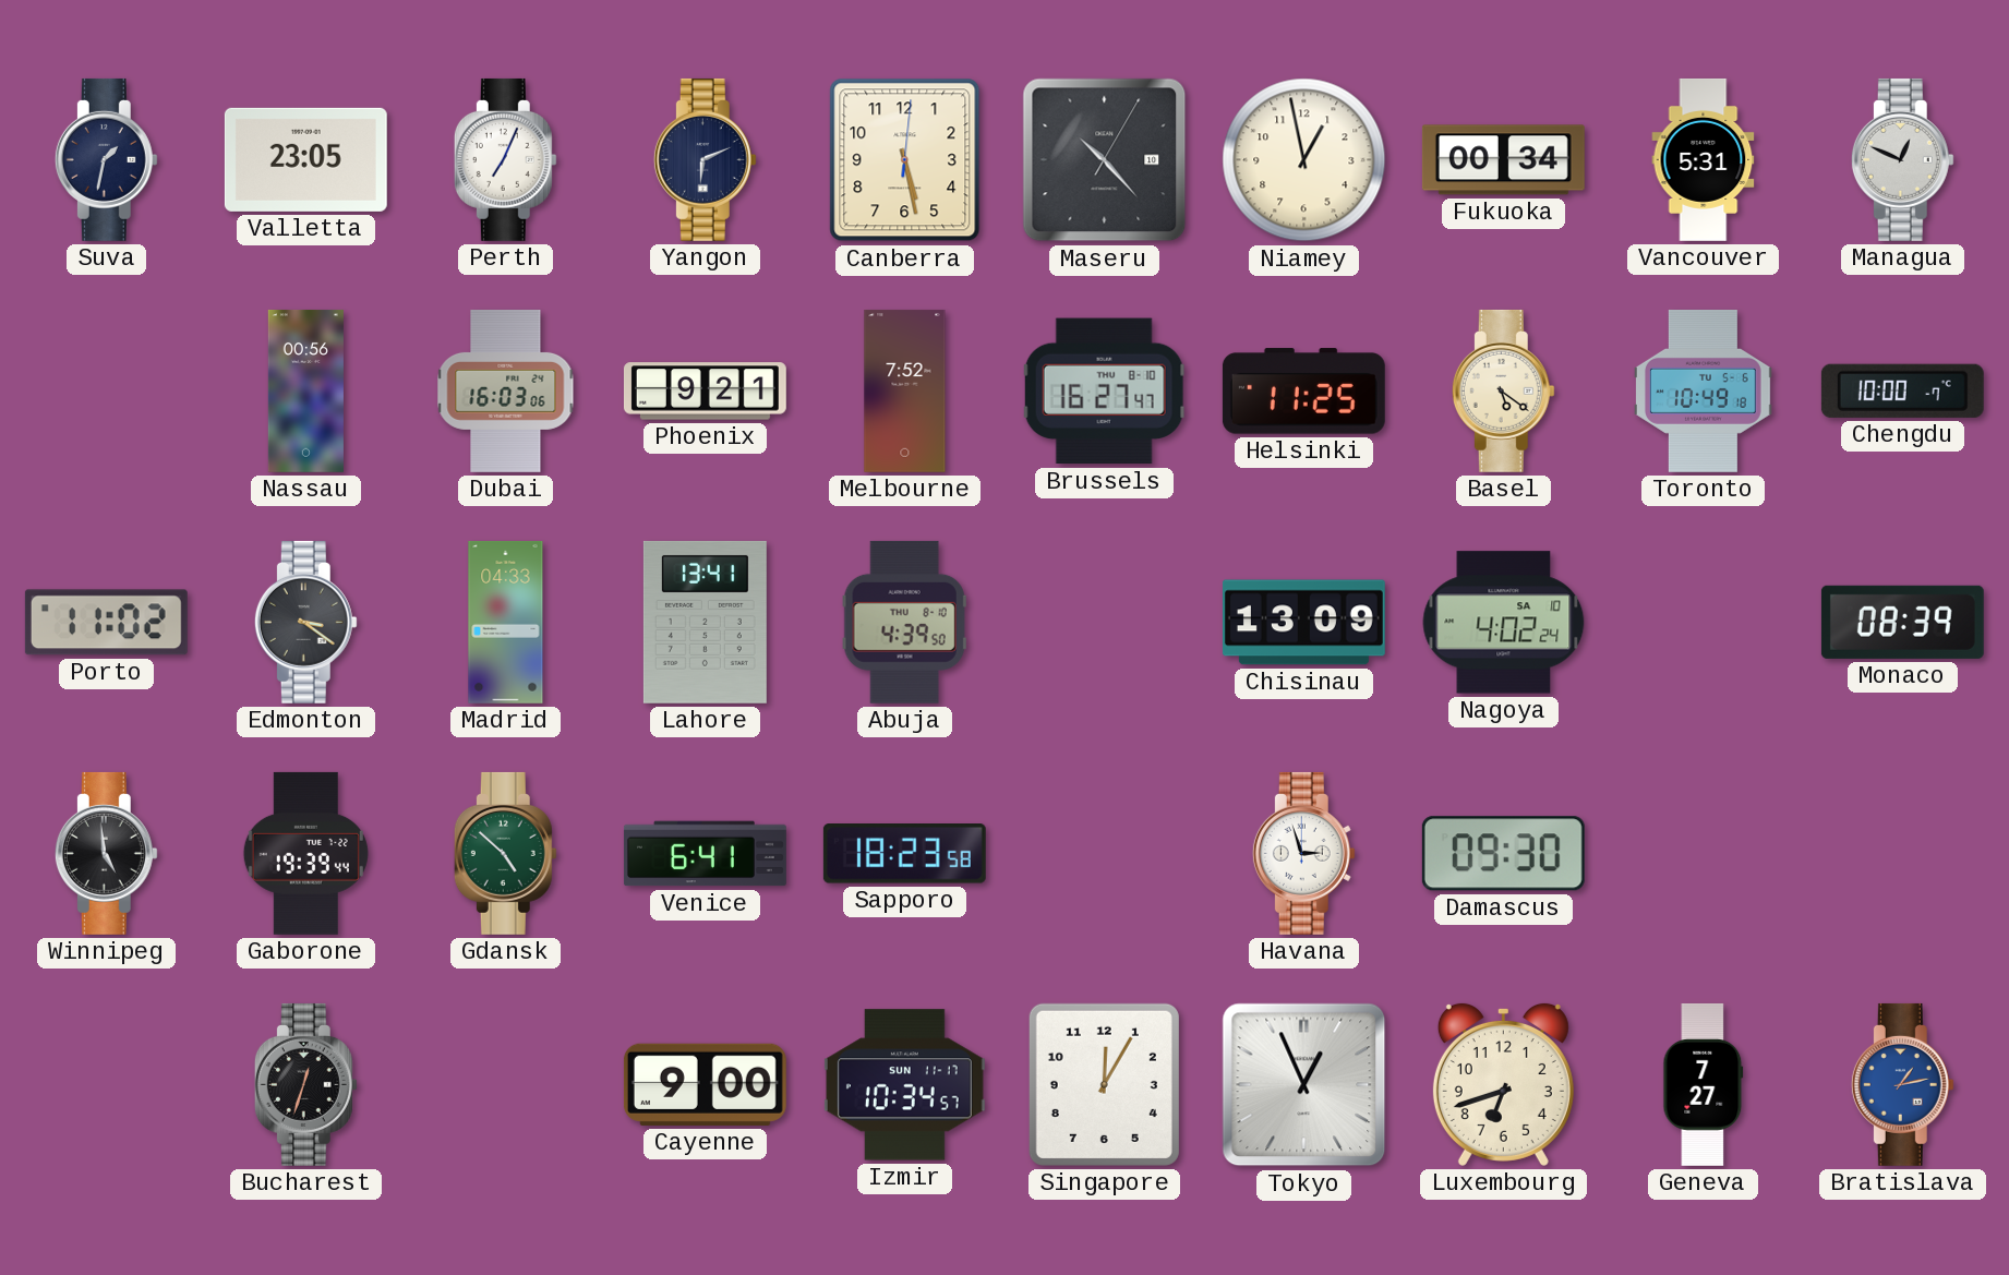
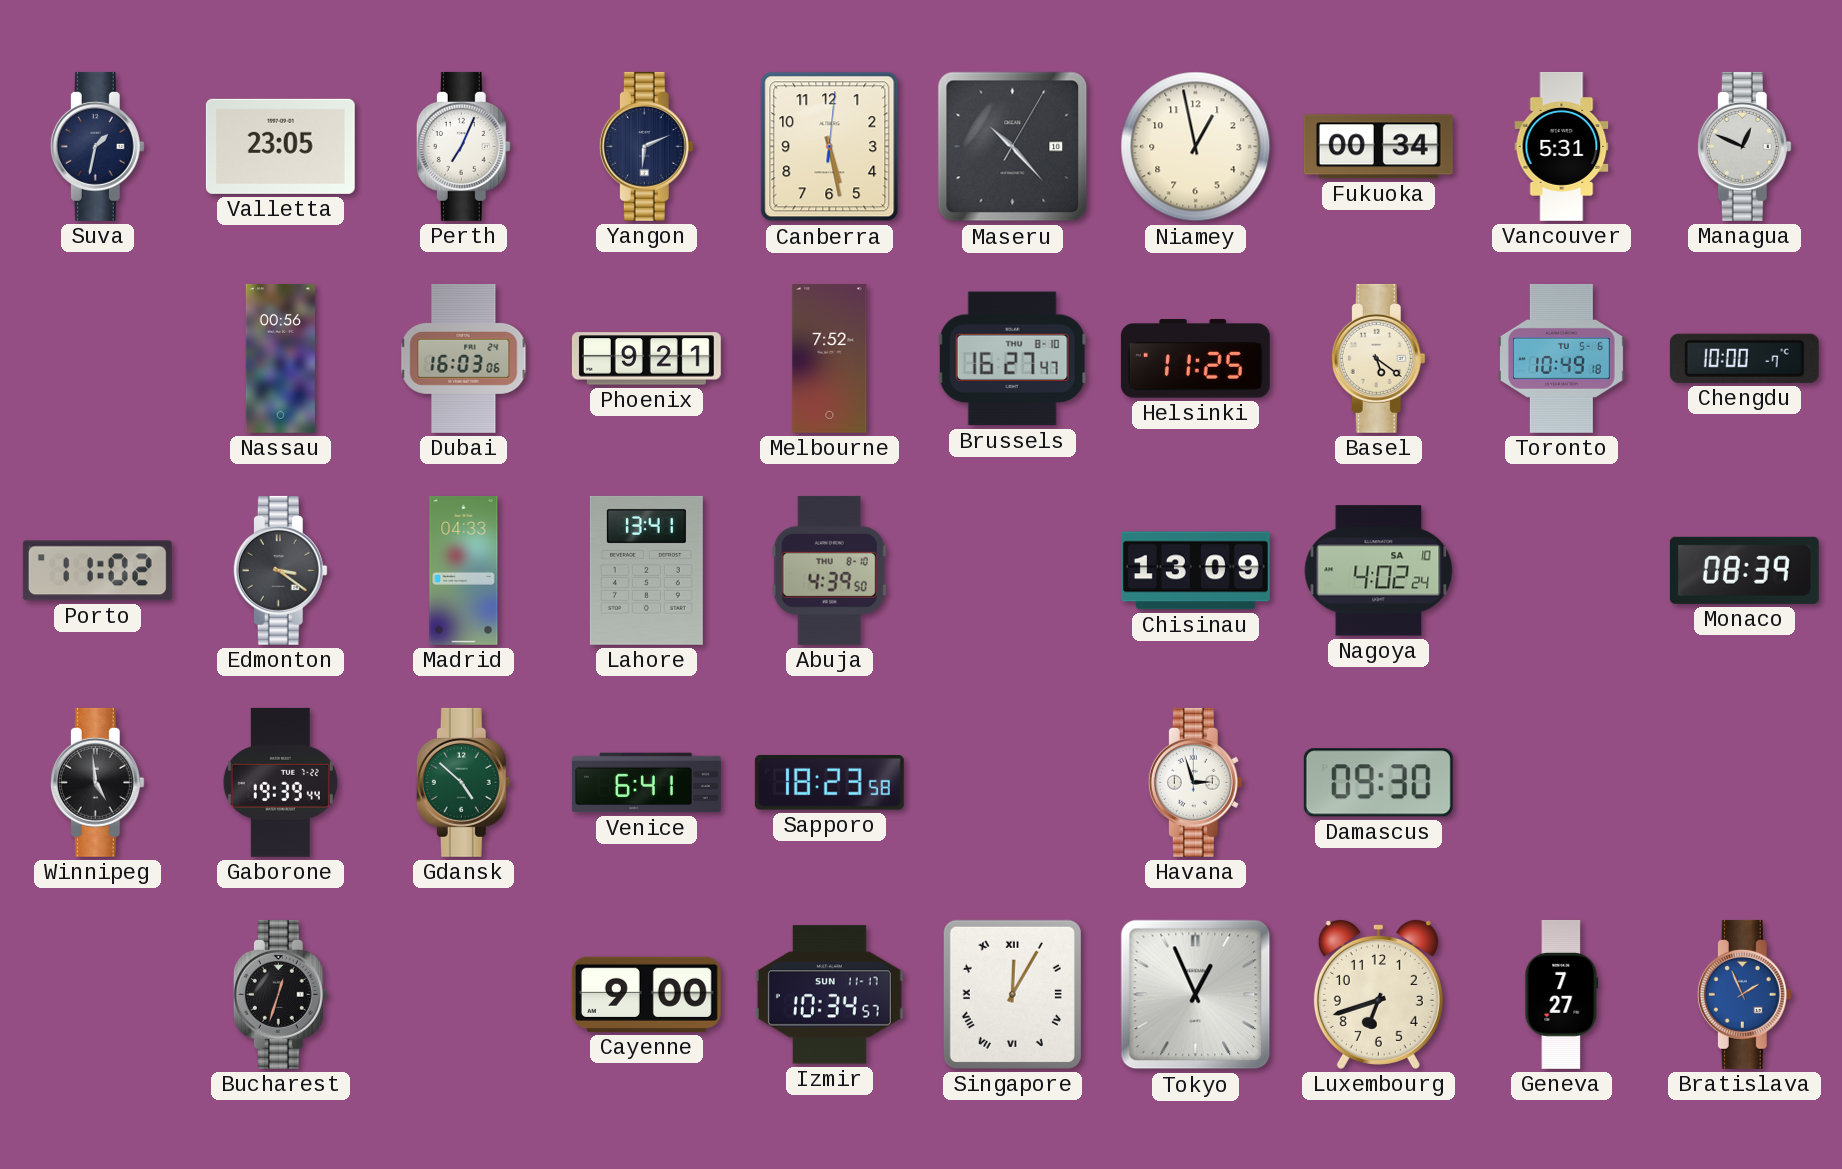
Singapore numerals: Arabic -> Roman (1012, 994)
Bratislava: 1:13 -> 1:56 (1744, 994)
